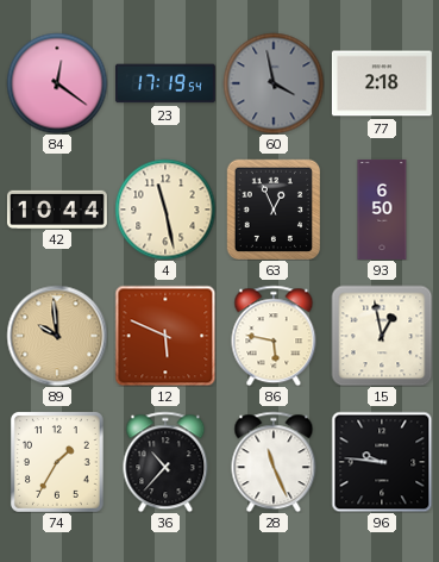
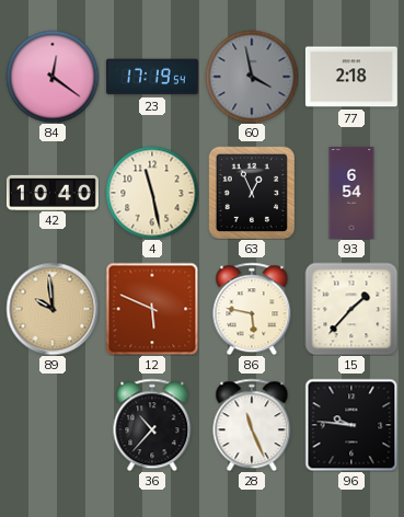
42: 10:44 -> 10:40 (53, 192)
93: 6:50 -> 6:54 (351, 193)
15: 12:58 -> 1:37 (351, 309)
74: 1:35 -> none (57, 462)
